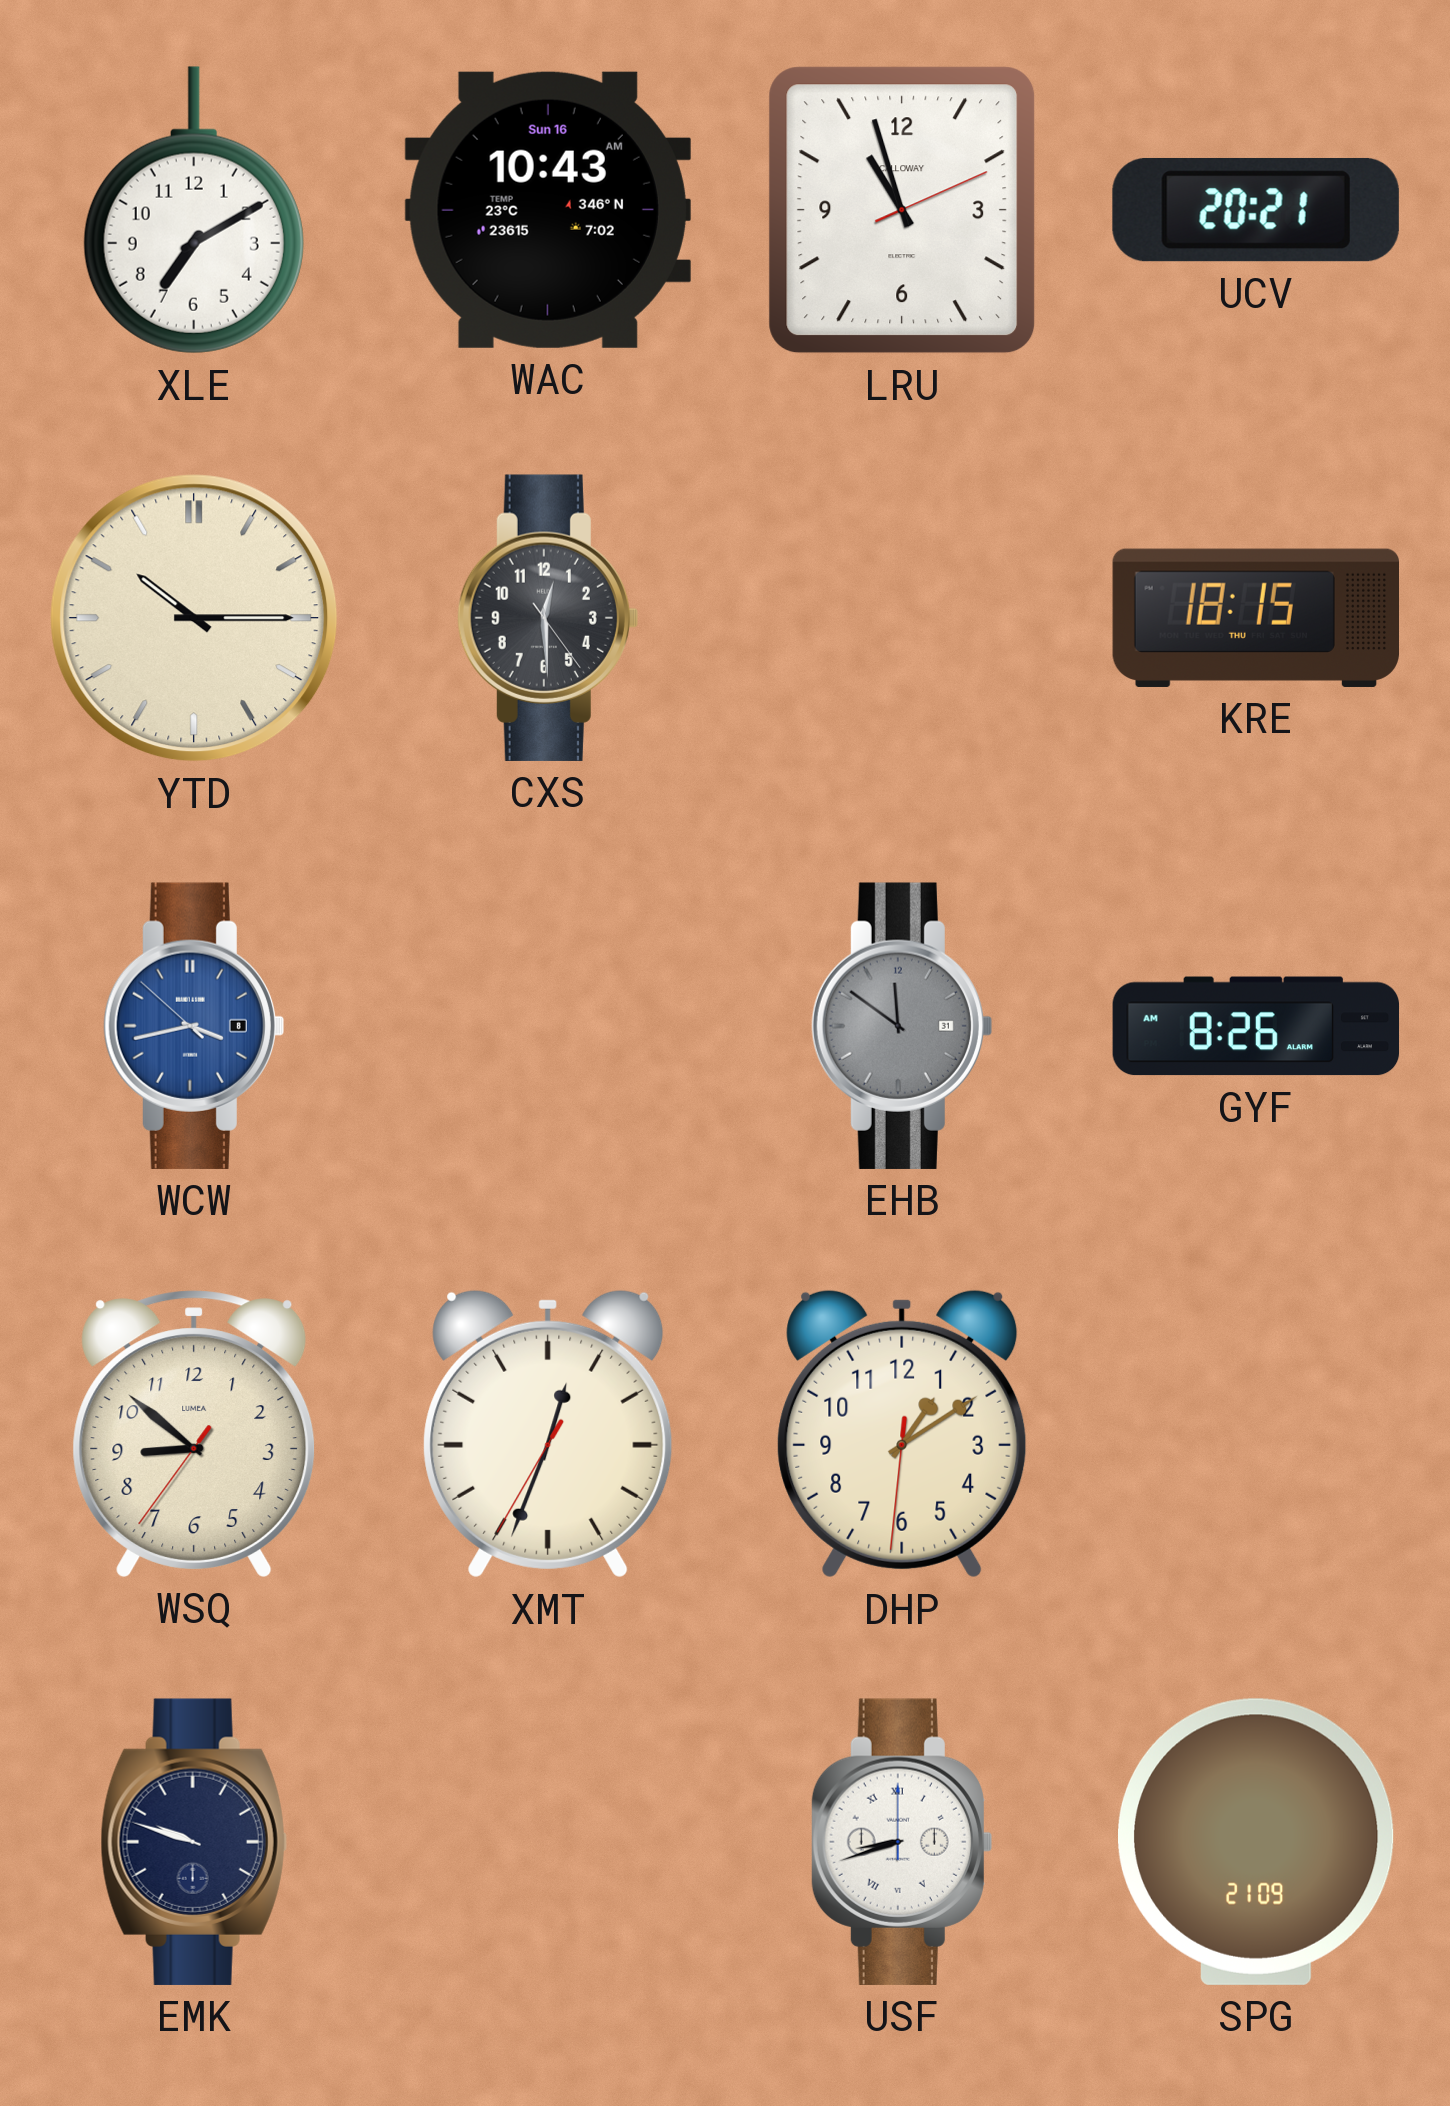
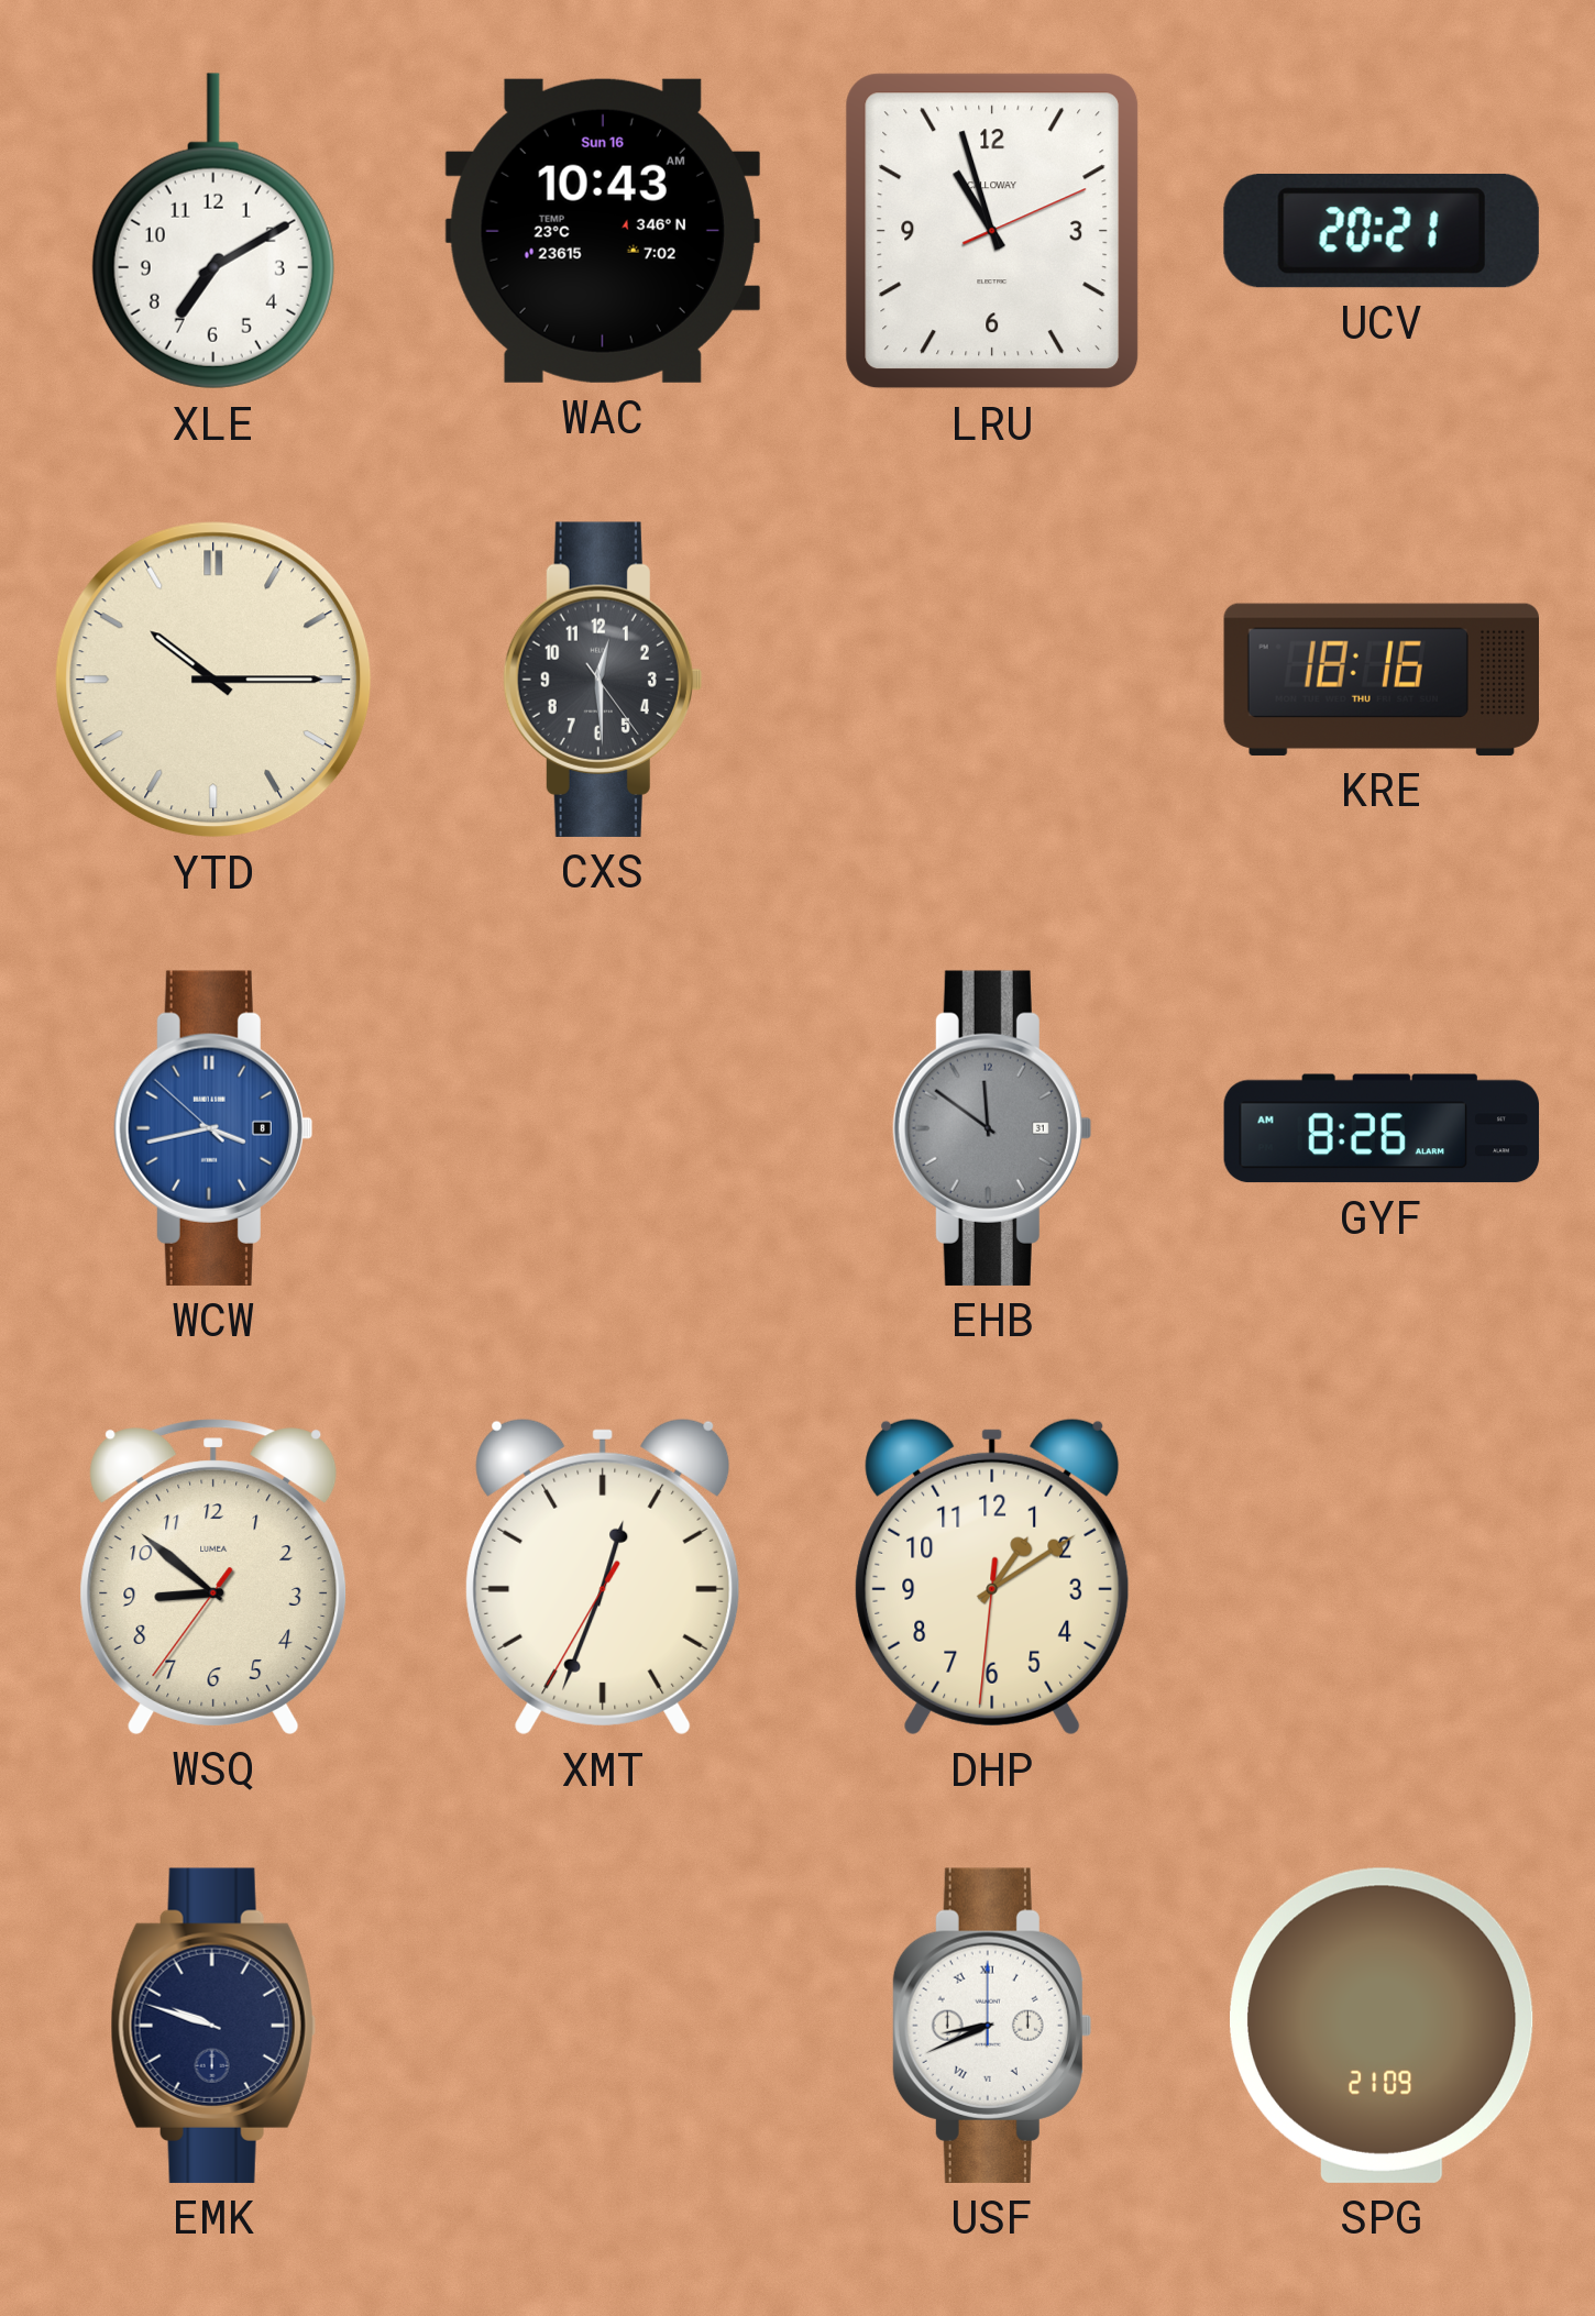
KRE: 18:15 -> 18:16 (1380, 680)
USF: 8:42 -> 8:41 (991, 2026)
